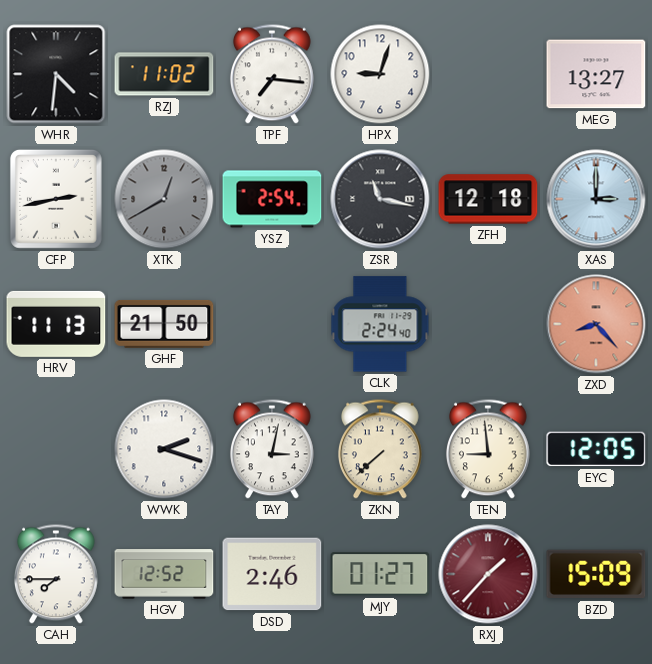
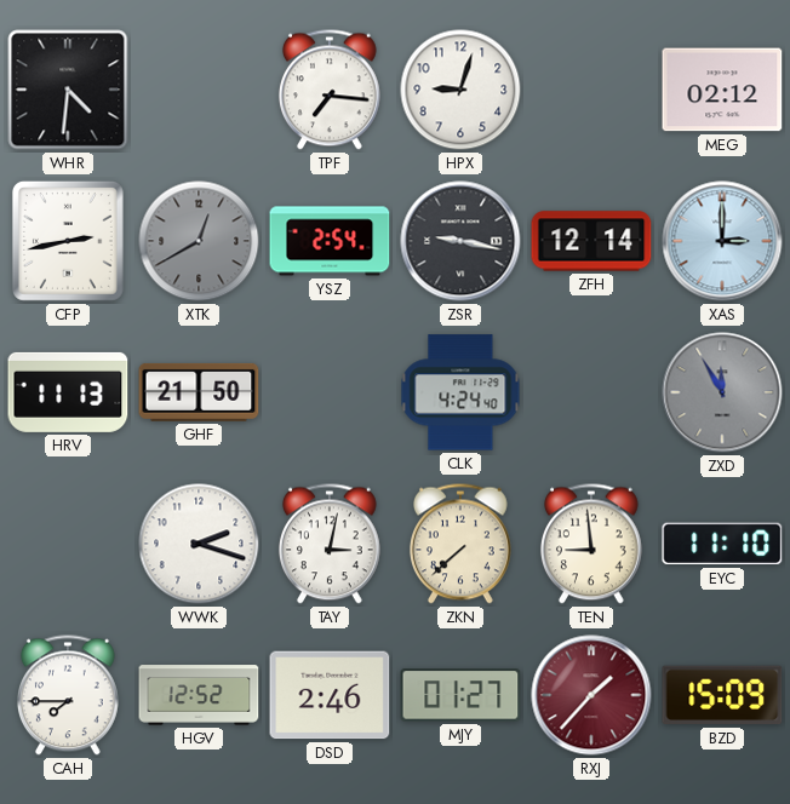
RZJ: 11:02 -> none (164, 74)
MEG: 13:27 -> 02:12 (722, 90)
ZSR: 11:17 -> 9:17 (460, 241)
ZFH: 12:18 -> 12:14 (591, 241)
CLK: 2:24 -> 4:24 (460, 392)
ZXD: 8:23 -> 11:55 (722, 392)
ZXD dial: salmon -> grey (722, 392)
EYC: 12:05 -> 11:10 (722, 544)
